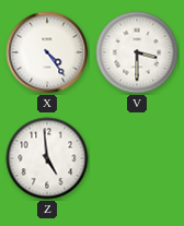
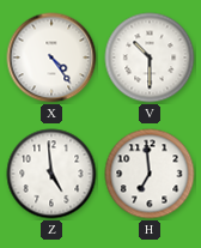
V: 3:30 -> 10:30 (150, 58)
H: none -> 6:59 (150, 174)
